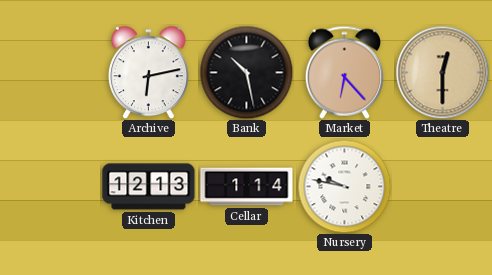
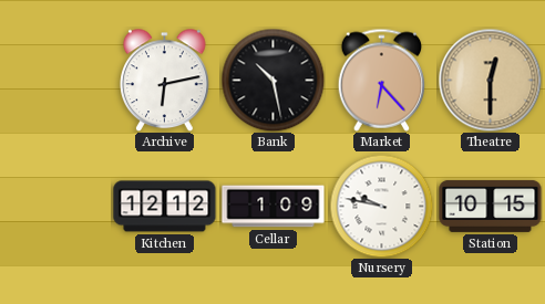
Kitchen: 12:13 -> 12:12 (165, 207)
Cellar: 1:14 -> 1:09 (274, 207)
Station: none -> 10:15 (491, 206)
